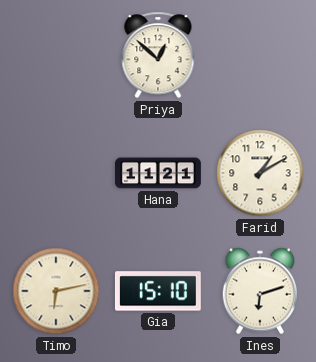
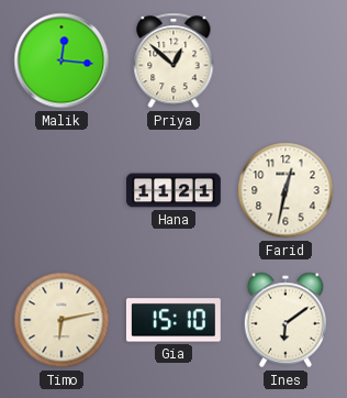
Malik: none -> 12:16 (61, 60)
Farid: 1:10 -> 12:32 (286, 190)
Ines: 6:12 -> 6:09 (286, 320)
